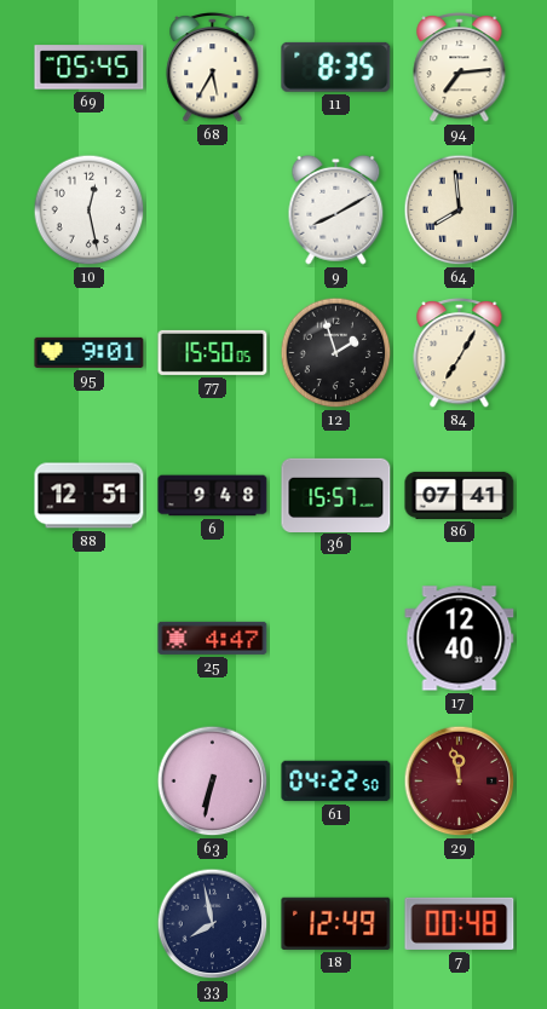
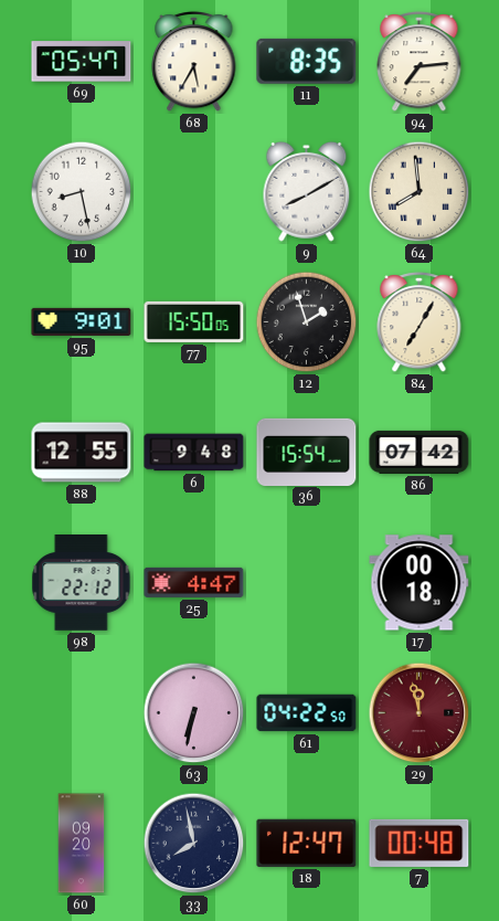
69: 05:45 -> 05:47 (82, 62)
10: 12:28 -> 8:28 (82, 192)
88: 12:51 -> 12:55 (82, 453)
36: 15:57 -> 15:54 (307, 452)
86: 07:41 -> 07:42 (420, 452)
98: none -> 22:12 (82, 583)
17: 12:40 -> 00:18 (420, 583)
60: none -> 09:20 (82, 844)
18: 12:49 -> 12:47 (307, 843)
